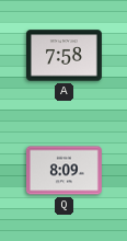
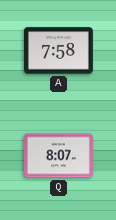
Q: 8:09 -> 8:07 (58, 156)
